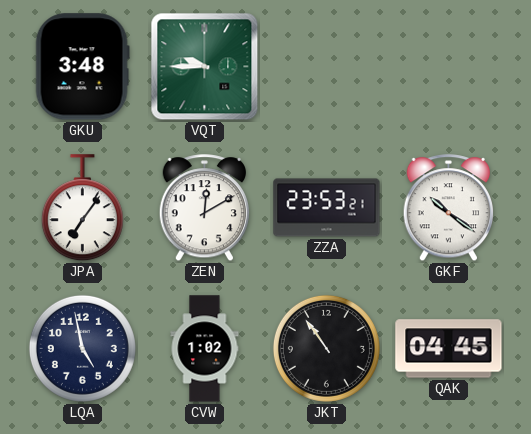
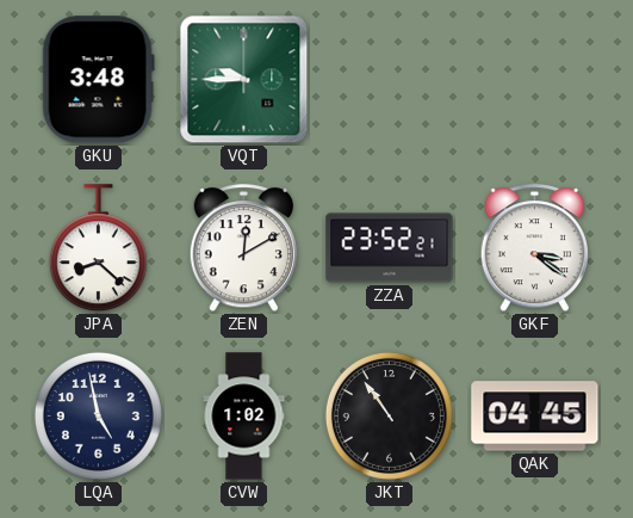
JPA: 7:06 -> 8:22 (98, 248)
ZZA: 23:53 -> 23:52 (390, 248)
GKF: 10:21 -> 3:21 (534, 248)
